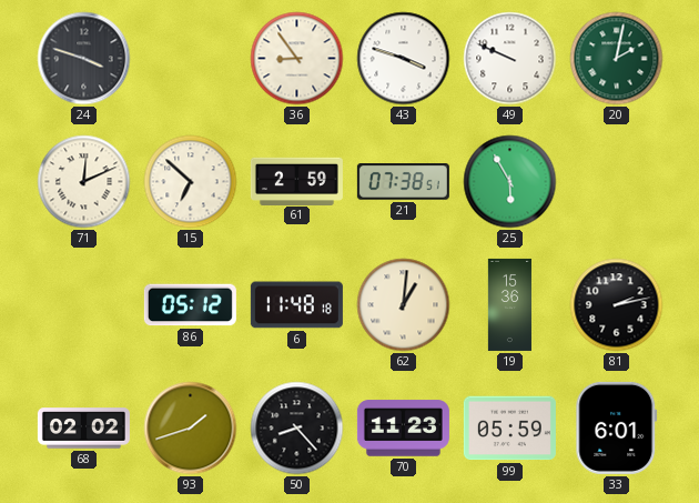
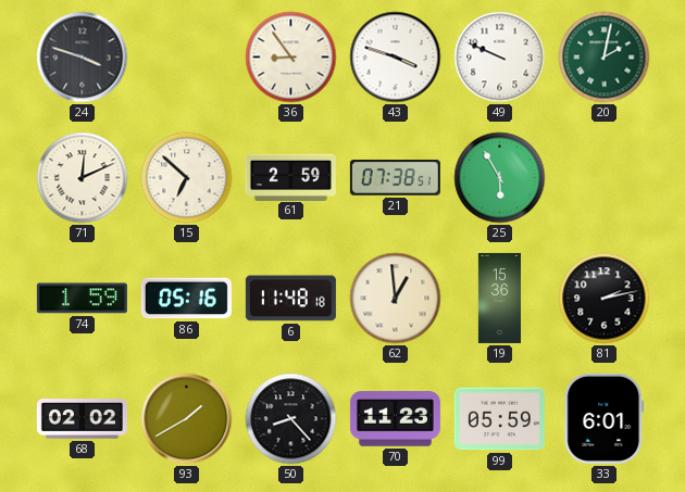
74: none -> 1:59 (82, 299)
86: 05:12 -> 05:16 (186, 299)
62: 1:01 -> 12:59 (396, 299)
93: 1:42 -> 1:40 (187, 419)
